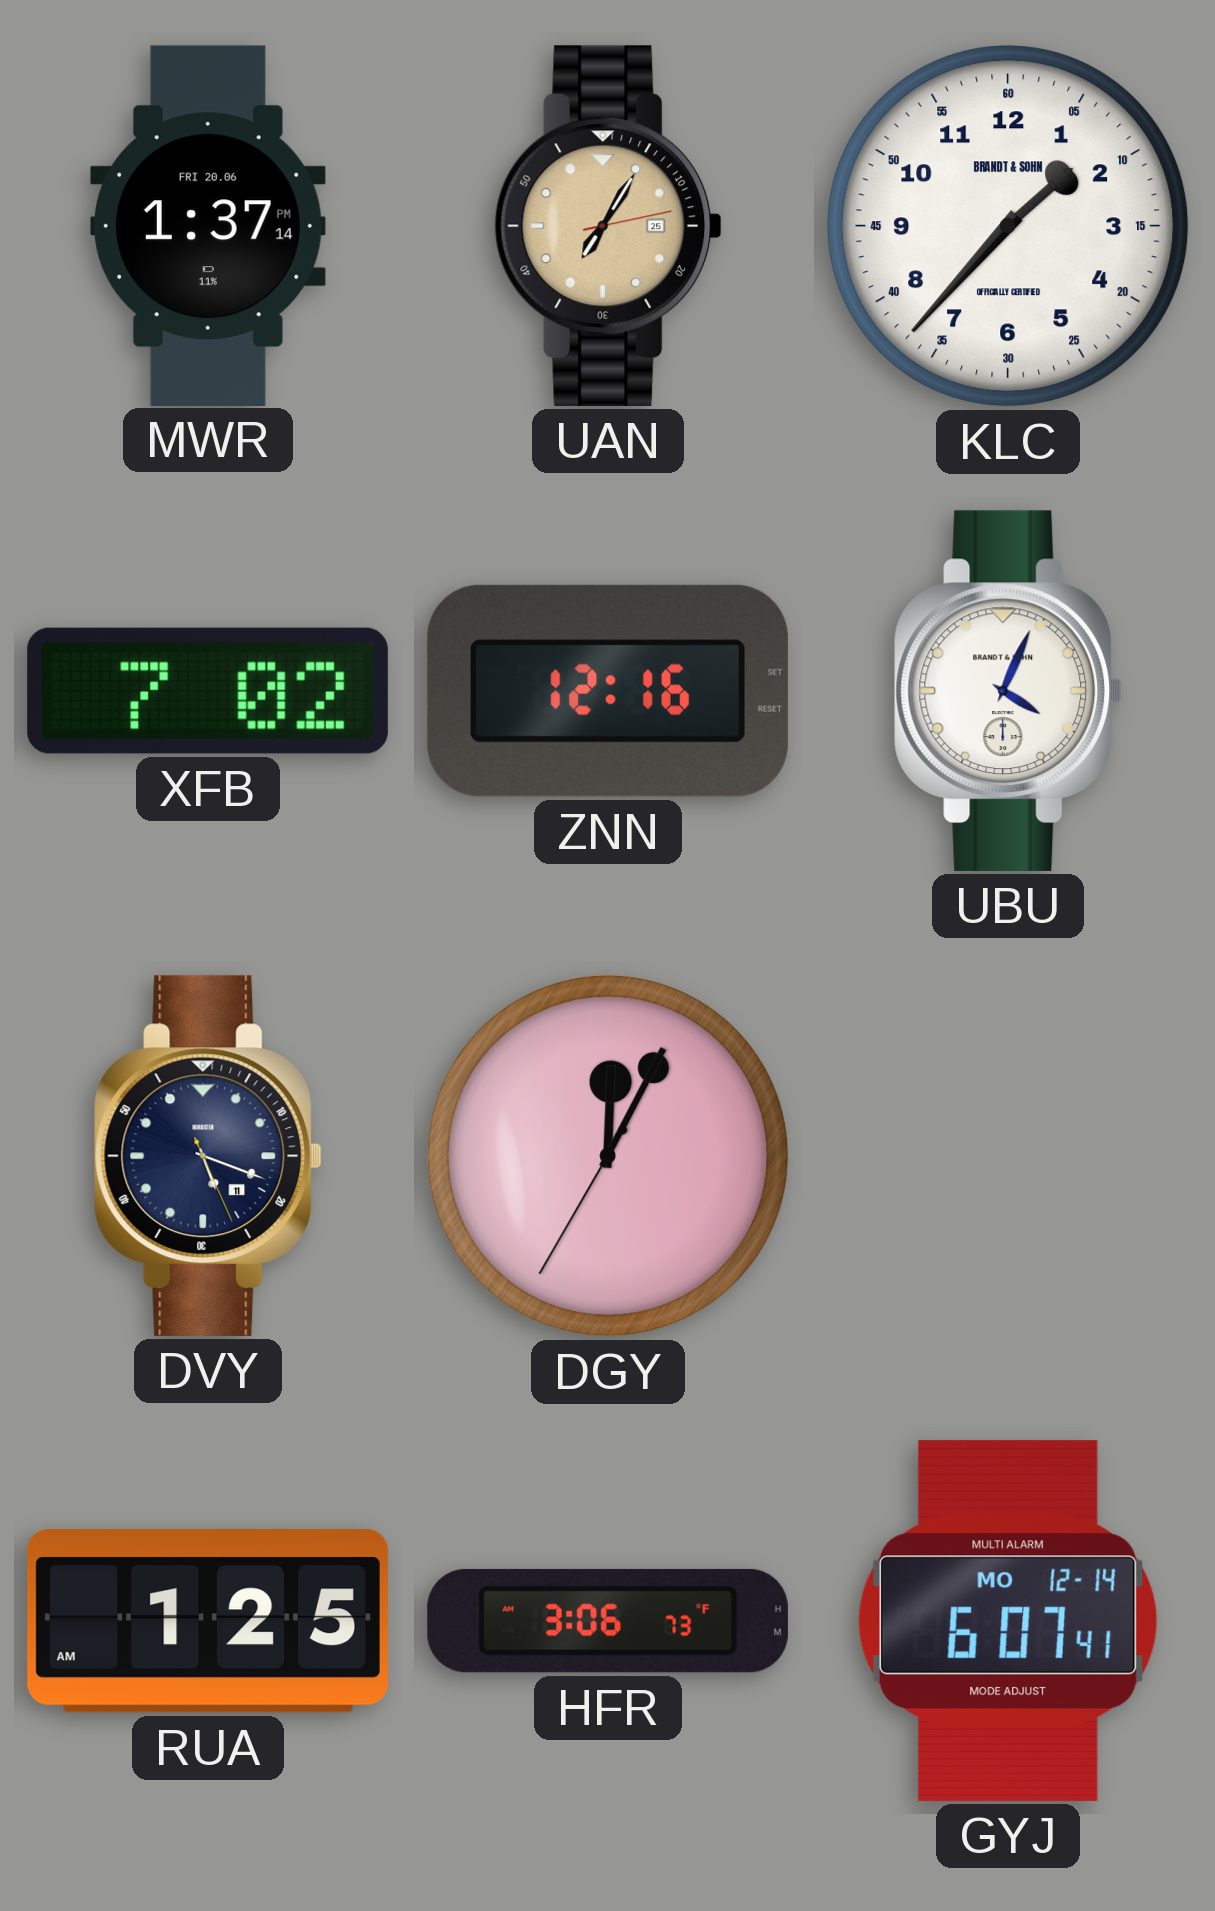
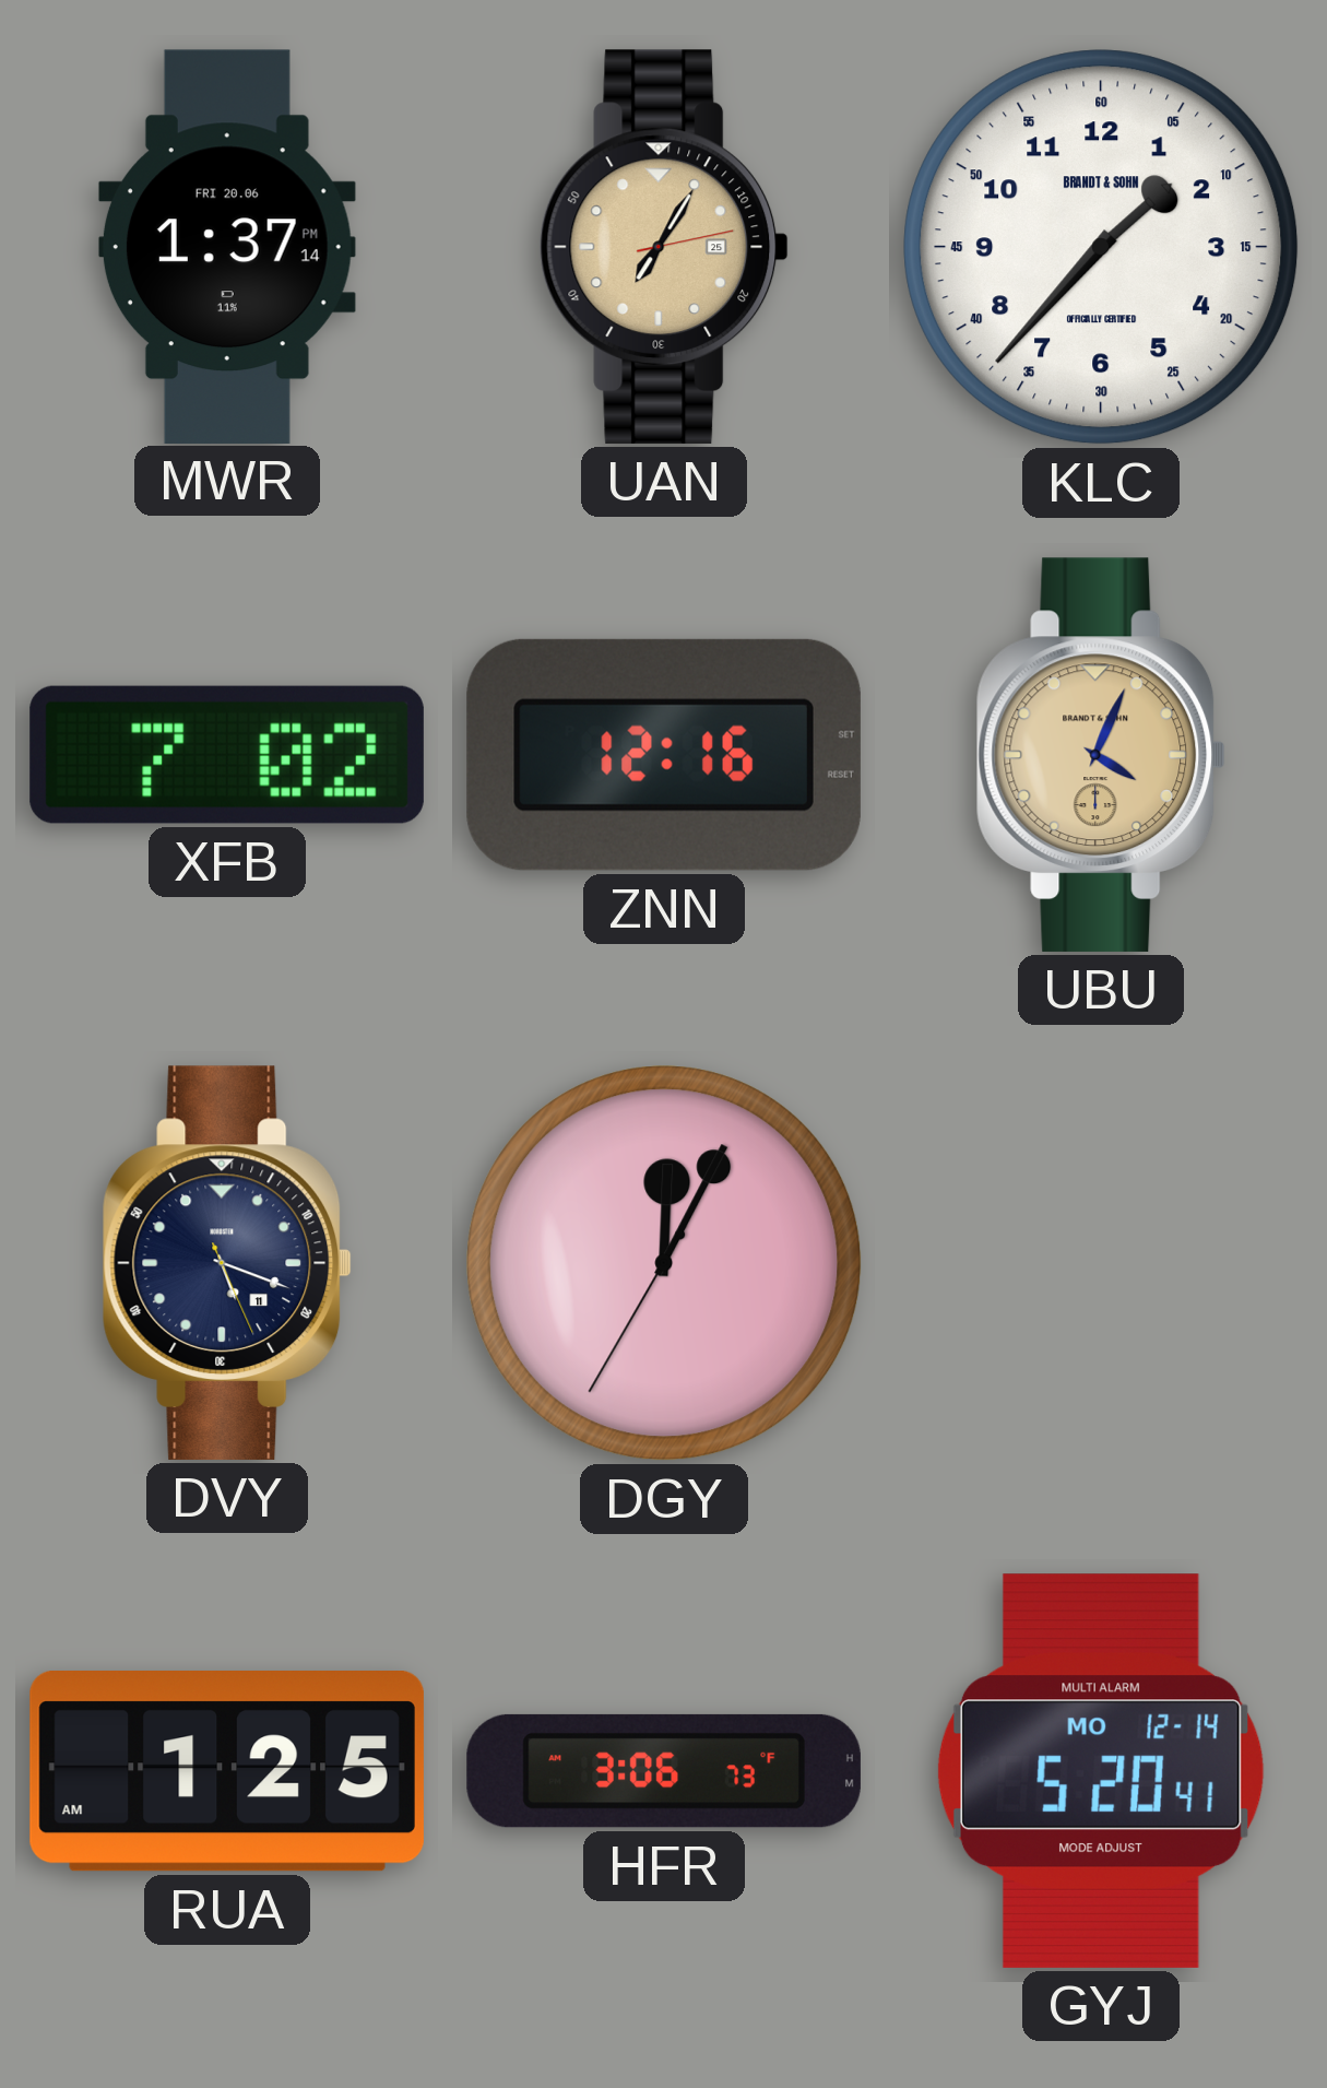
UBU dial: white -> champagne (1101, 755)
GYJ: 6:07 -> 5:20 (1101, 1771)
